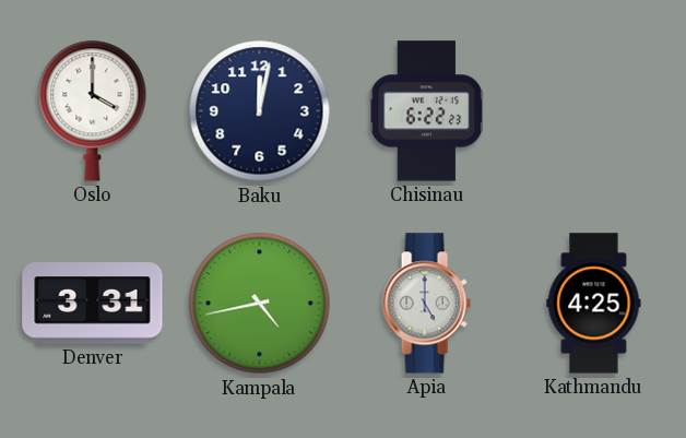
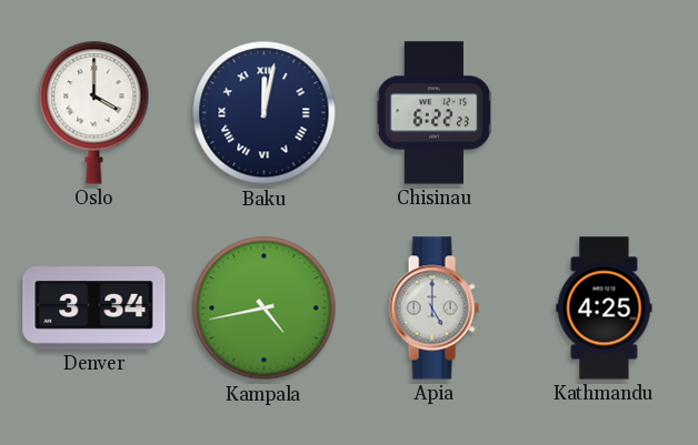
Baku numerals: Arabic -> Roman (265, 113)
Denver: 3:31 -> 3:34 (94, 309)
